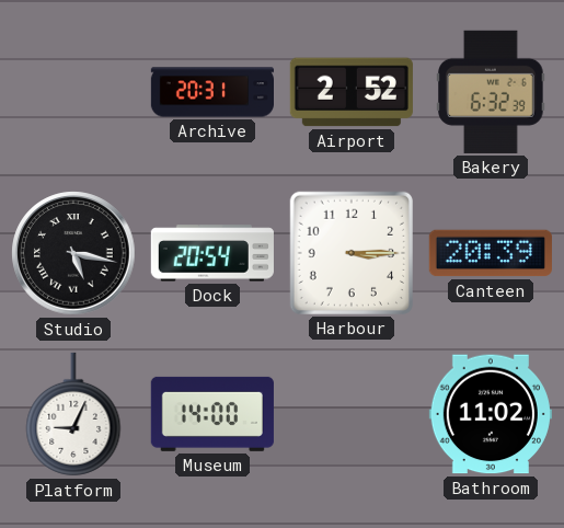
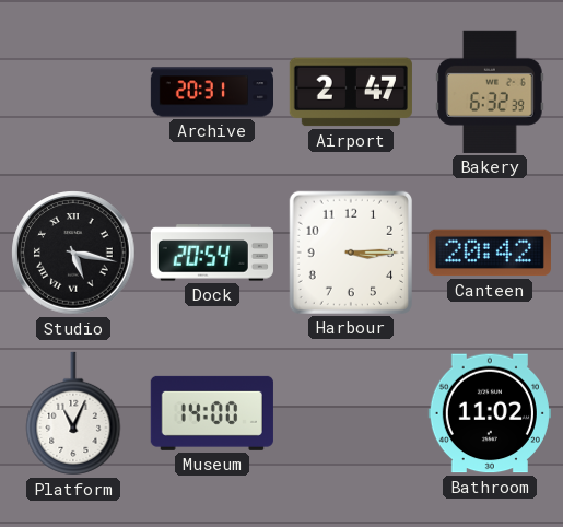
Airport: 2:52 -> 2:47 (351, 92)
Canteen: 20:39 -> 20:42 (490, 253)
Platform: 9:04 -> 11:04 (73, 413)
